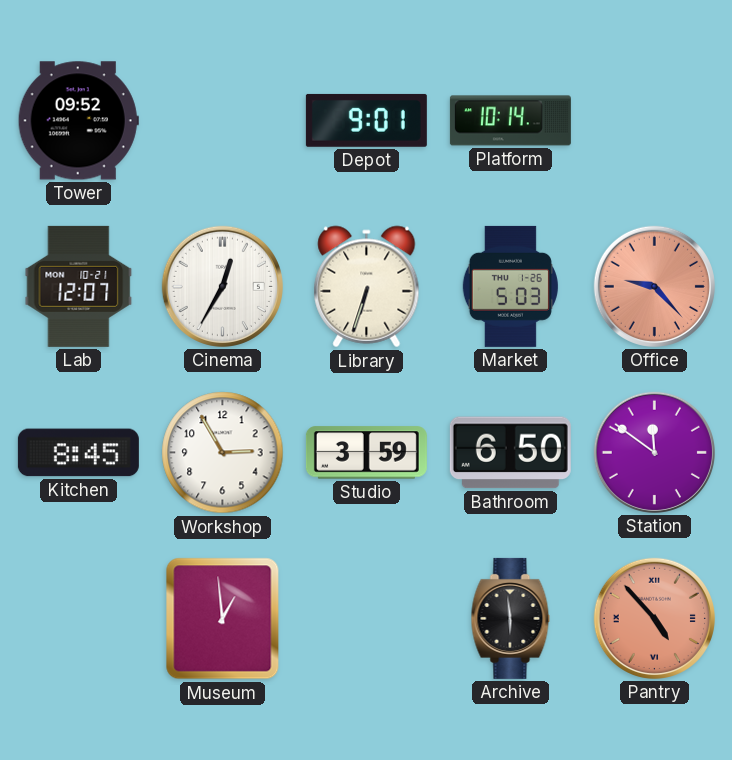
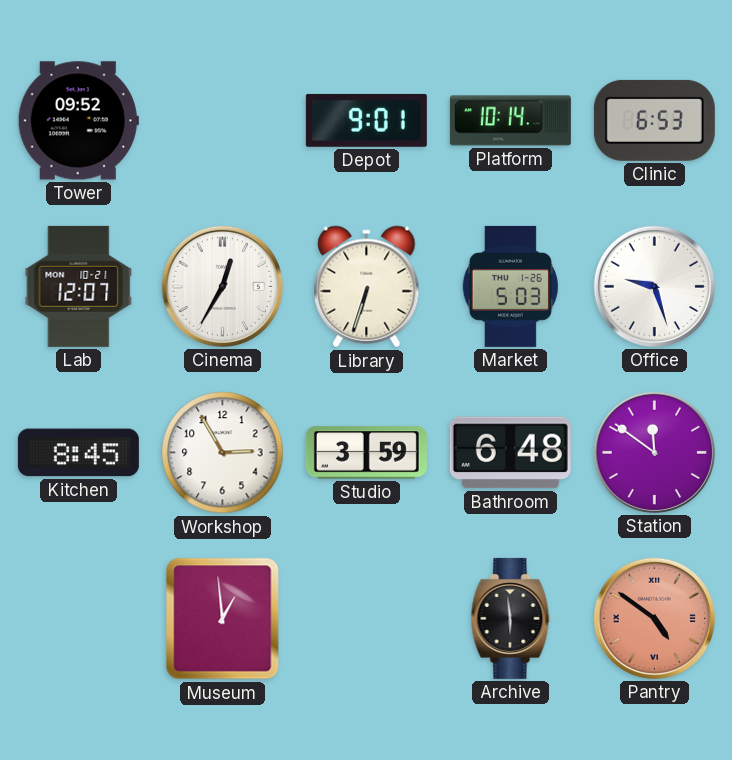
Clinic: none -> 6:53 (654, 120)
Office: 9:23 -> 9:27 (654, 286)
Office dial: salmon -> white (654, 286)
Bathroom: 6:50 -> 6:48 (510, 453)
Pantry: 4:53 -> 4:51 (654, 618)
